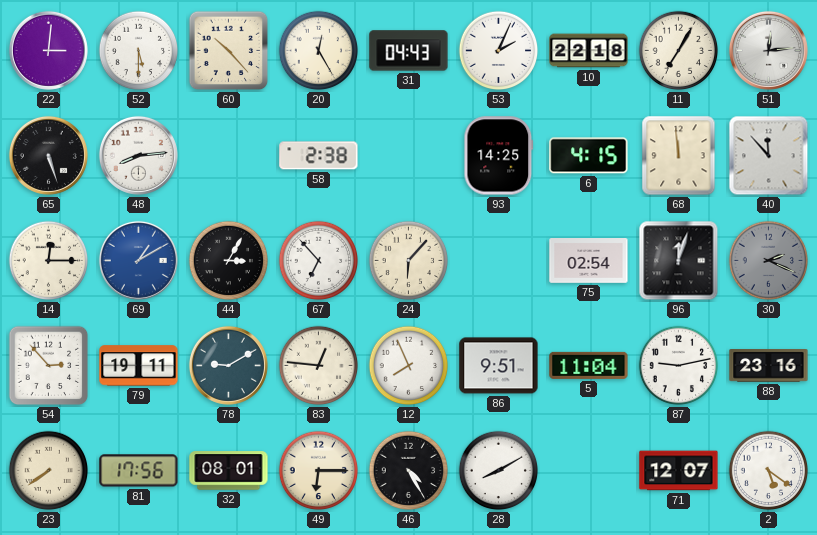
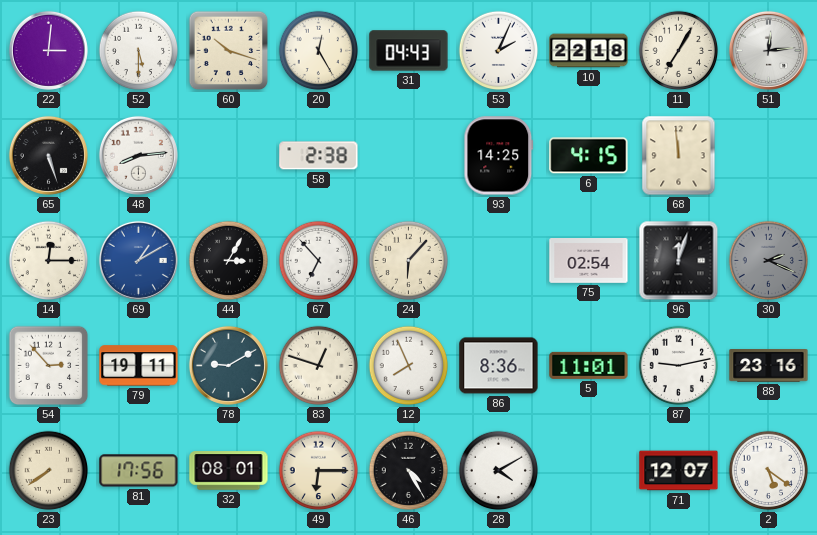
60: 10:23 -> 10:18 (229, 51)
40: 11:53 -> none (769, 156)
83: 12:46 -> 12:48 (319, 366)
86: 9:51 -> 8:36 (499, 366)
5: 11:04 -> 11:01 (589, 365)
28: 8:10 -> 4:10 (499, 471)
